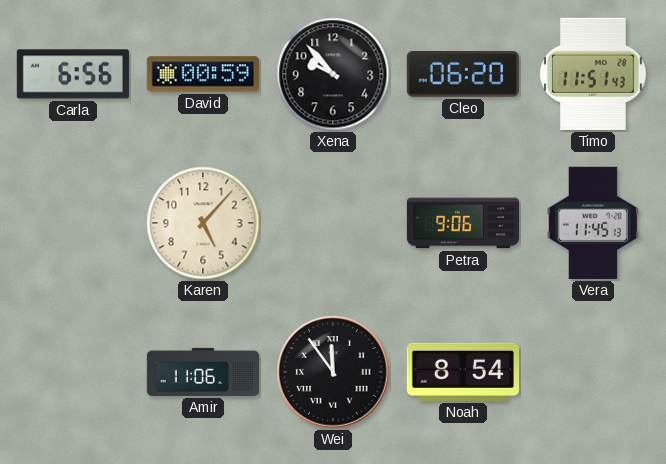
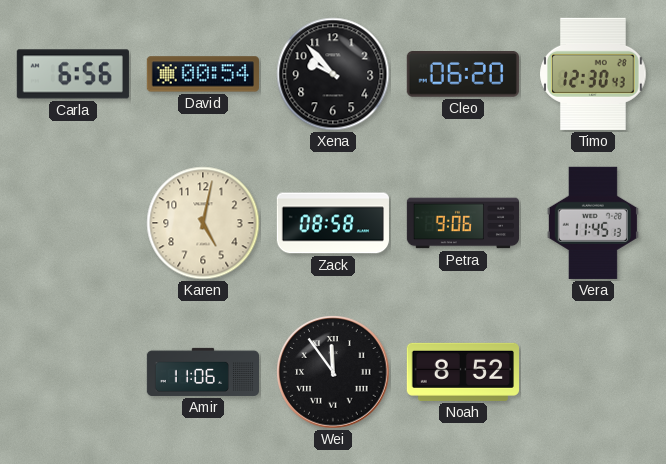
David: 00:59 -> 00:54 (203, 74)
Timo: 11:51 -> 12:30 (593, 74)
Karen: 5:07 -> 5:02 (203, 223)
Zack: none -> 08:58 (333, 223)
Noah: 8:54 -> 8:52 (462, 372)
